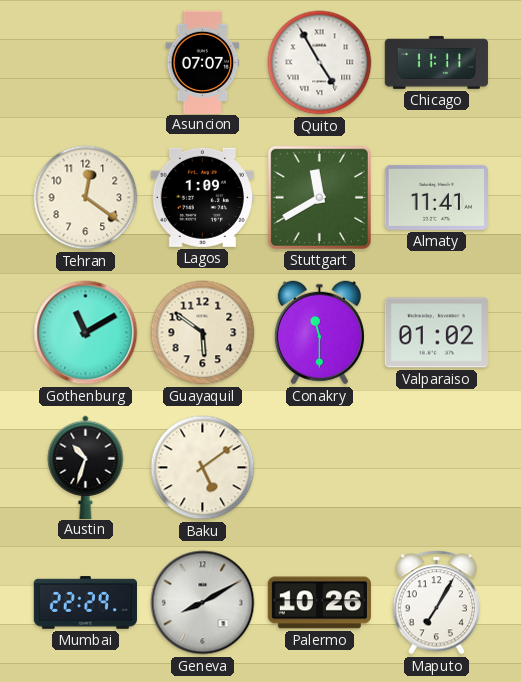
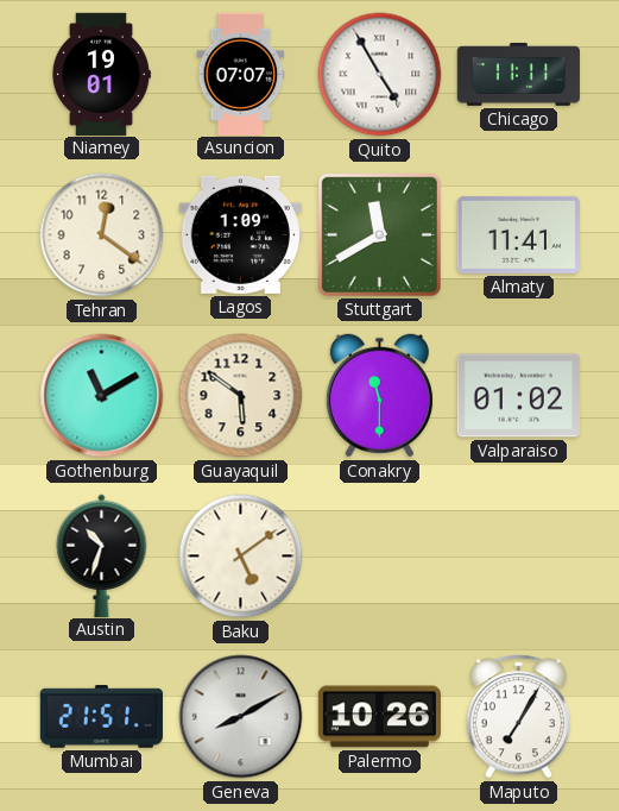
Niamey: none -> 19:01 (101, 74)
Mumbai: 22:29 -> 21:51 (101, 717)
